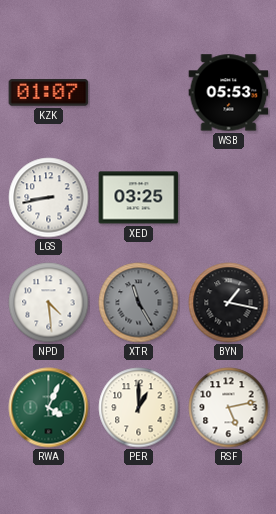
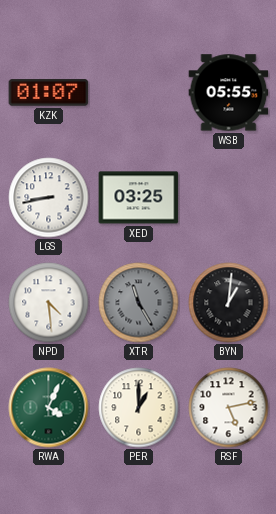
WSB: 05:53 -> 05:55 (229, 93)
BYN: 1:17 -> 1:01 (229, 303)
